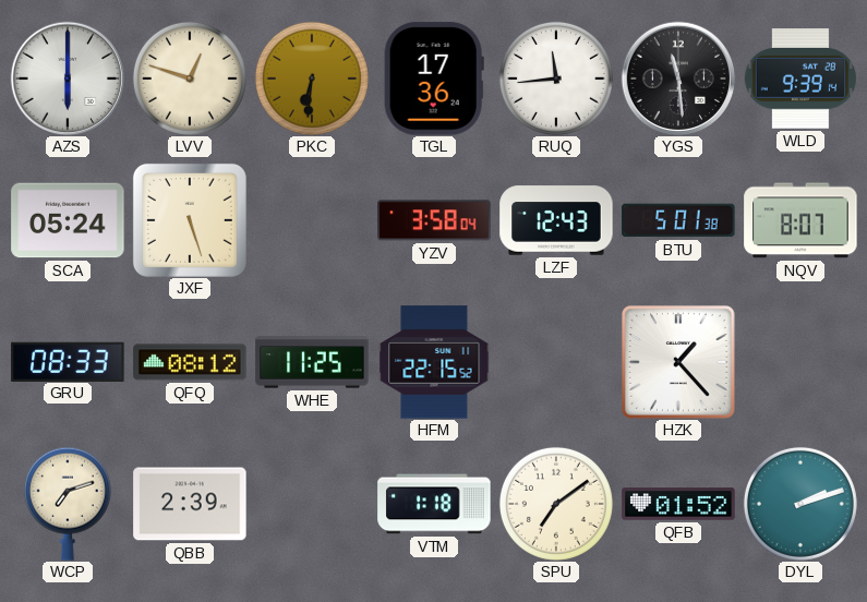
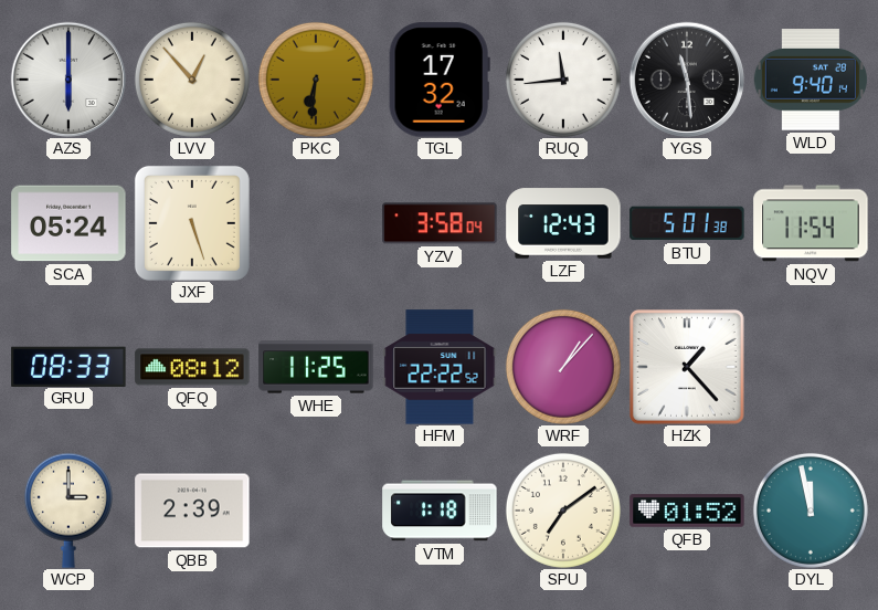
LVV: 12:48 -> 12:53 (192, 80)
TGL: 17:36 -> 17:32 (440, 80)
WLD: 9:39 -> 9:40 (811, 80)
NQV: 8:07 -> 11:54 (811, 223)
HFM: 22:15 -> 22:22 (440, 367)
WRF: none -> 1:07 (563, 367)
WCP: 7:12 -> 3:00 (68, 511)
DYL: 2:12 -> 11:58 (811, 511)
